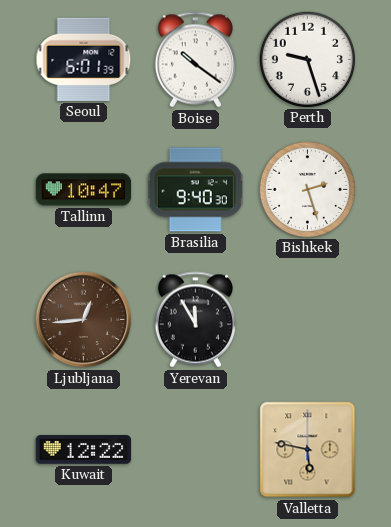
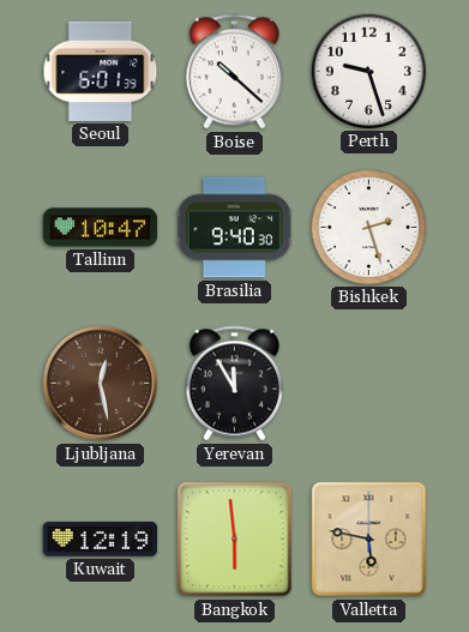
Boise: 10:21 -> 10:22 (234, 72)
Ljubljana: 12:44 -> 12:28 (101, 384)
Kuwait: 12:22 -> 12:19 (101, 540)
Bangkok: none -> 5:59 (235, 540)
